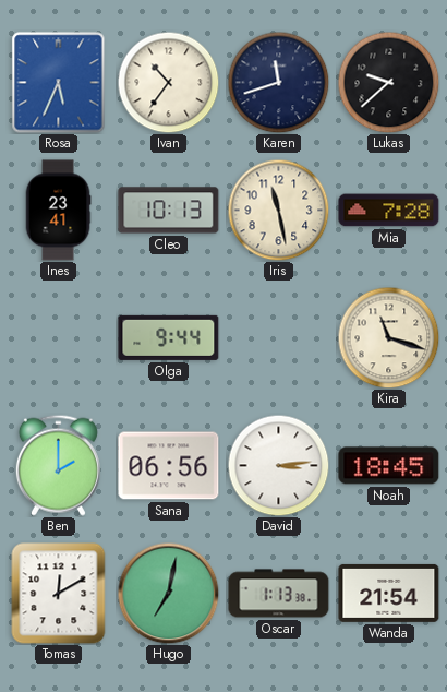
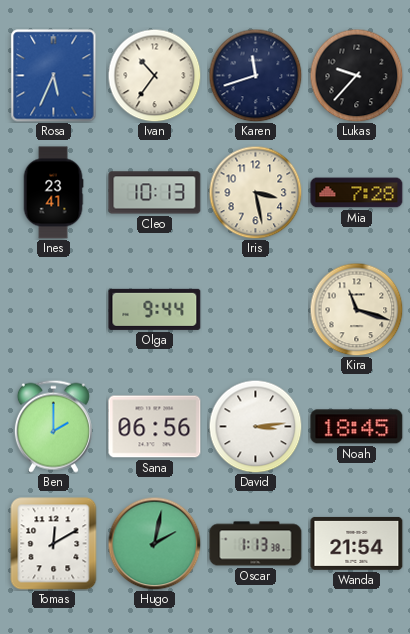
Lukas: 9:38 -> 9:37 (356, 75)
Iris: 11:28 -> 3:28 (255, 192)
Hugo: 7:02 -> 2:02 (154, 543)
